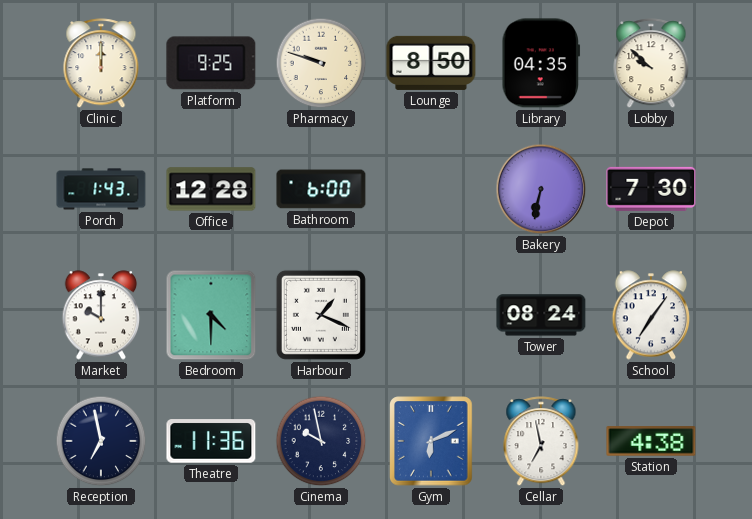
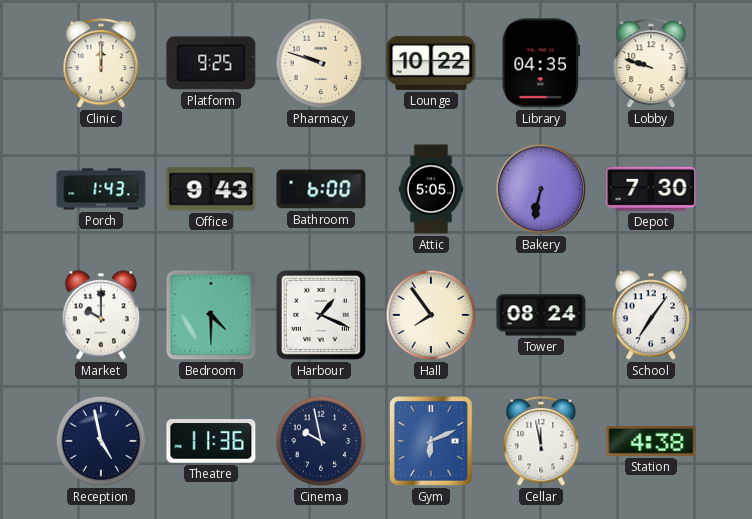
Lounge: 8:50 -> 10:22 (431, 63)
Lobby: 9:52 -> 9:48 (651, 64)
Office: 12:28 -> 9:43 (211, 189)
Attic: none -> 5:05 (431, 189)
Hall: none -> 7:54 (431, 315)
Reception: 6:58 -> 4:58 (101, 441)
Cellar: 6:58 -> 11:58 (541, 442)
